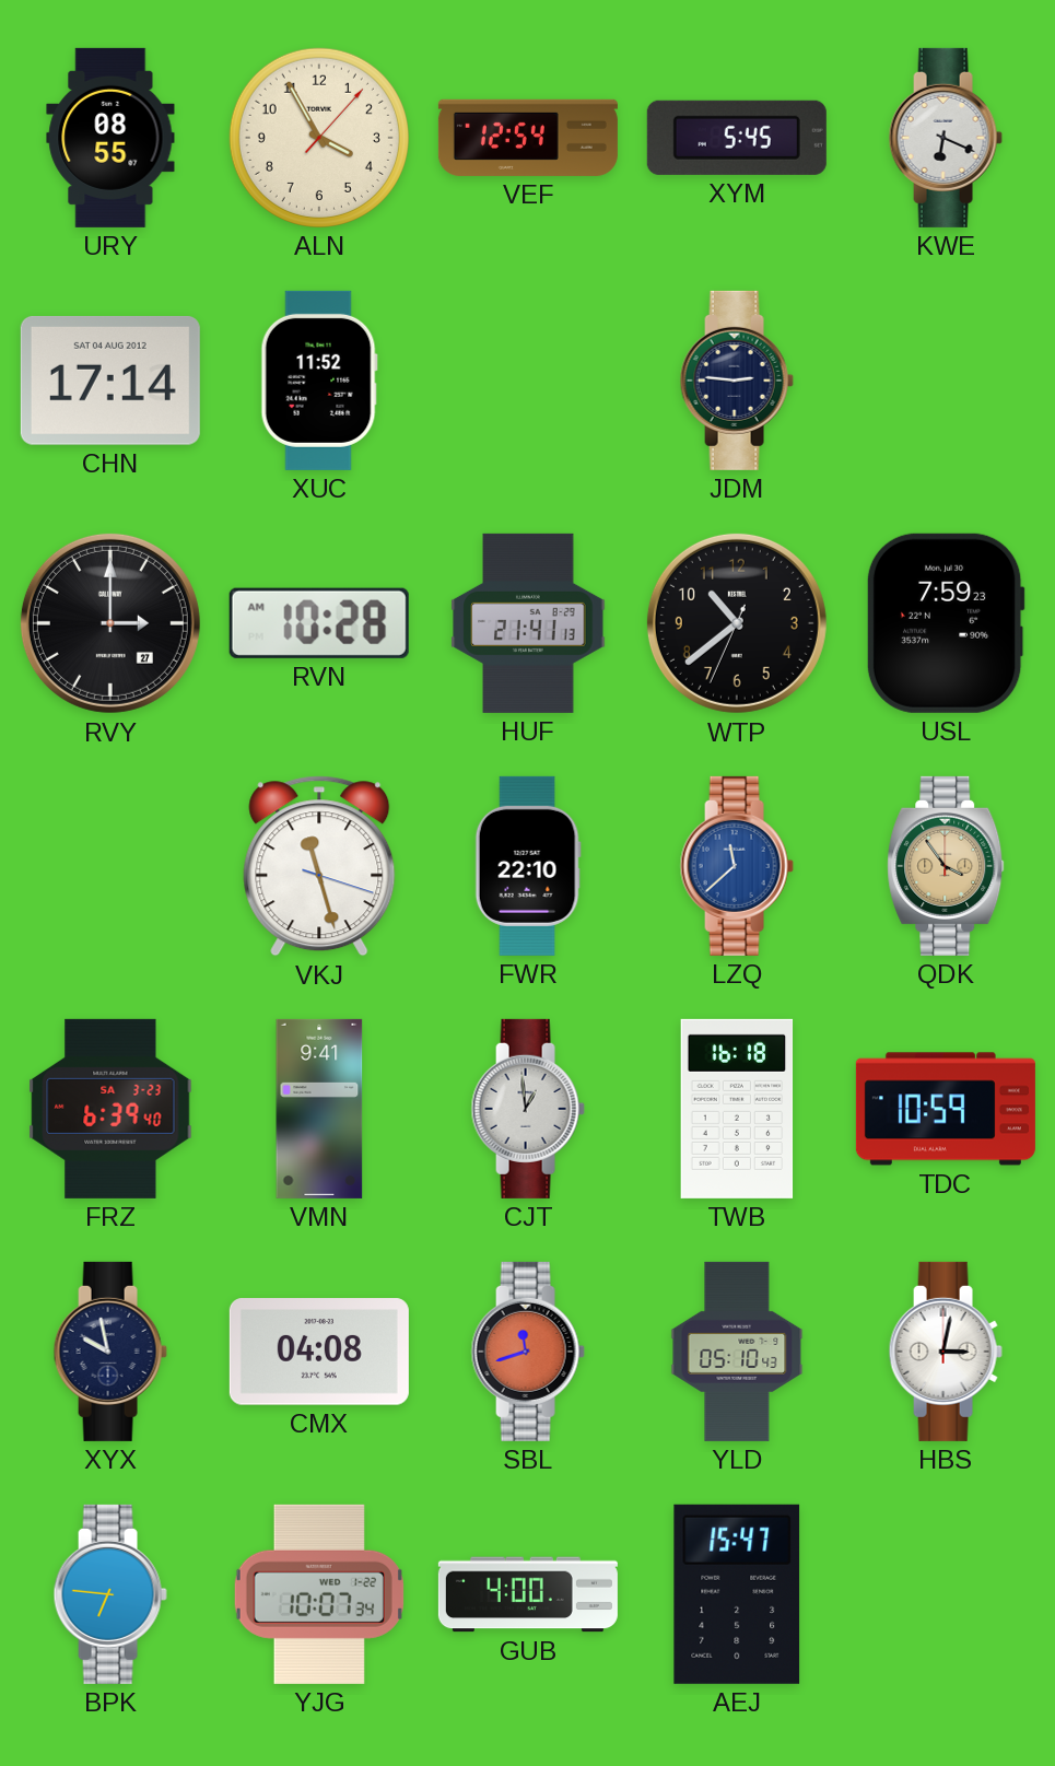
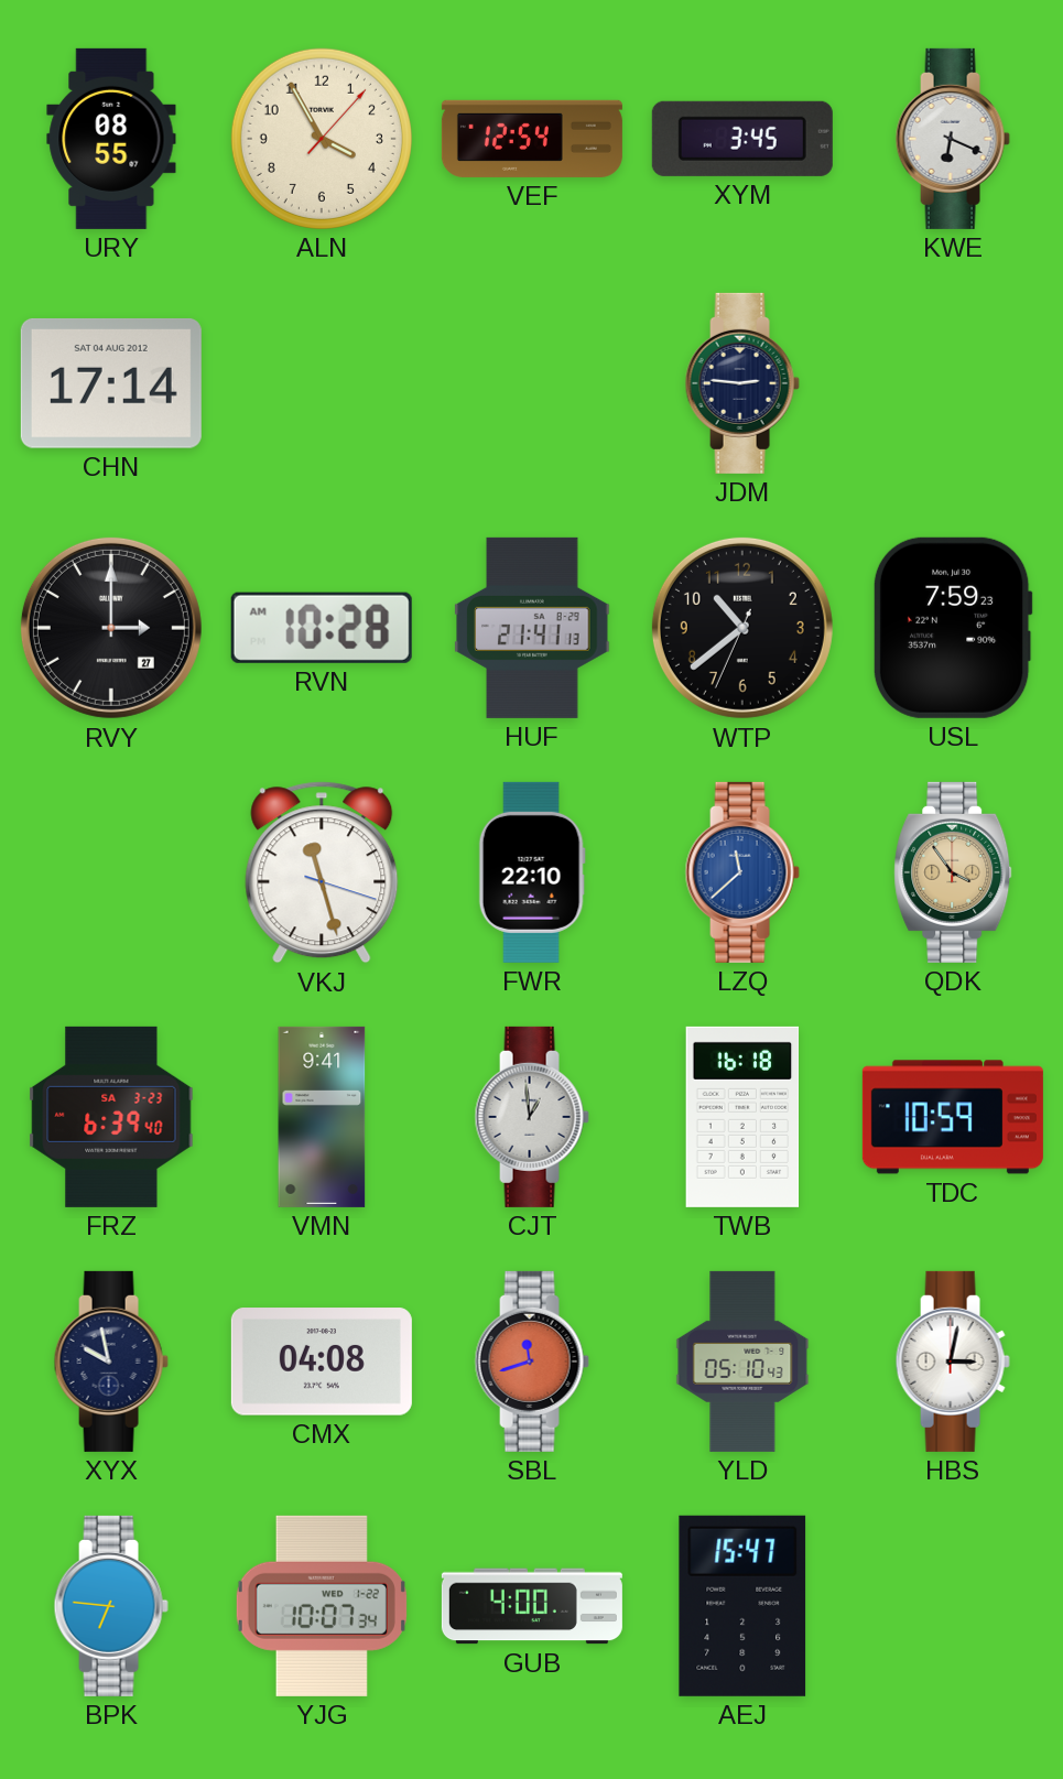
XYM: 5:45 -> 3:45 (742, 139)
XUC: 11:52 -> none (319, 381)
